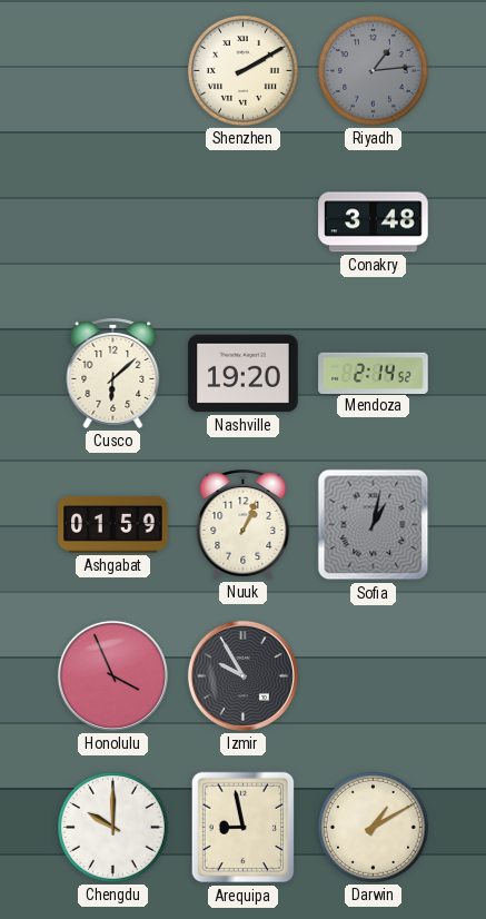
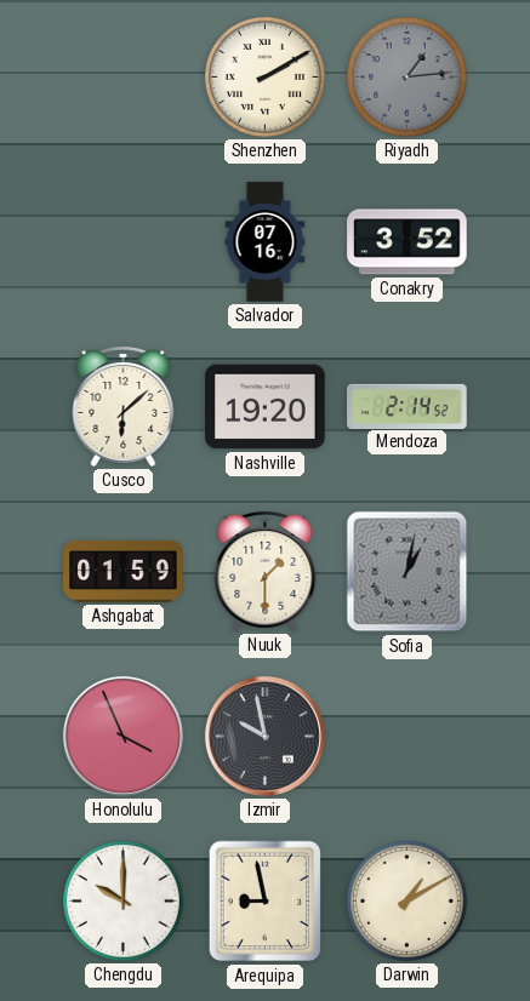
Salvador: none -> 07:16 (266, 242)
Conakry: 3:48 -> 3:52 (408, 242)
Nuuk: 1:04 -> 1:30 (266, 571)
Izmir: 9:55 -> 9:58 (264, 736)
